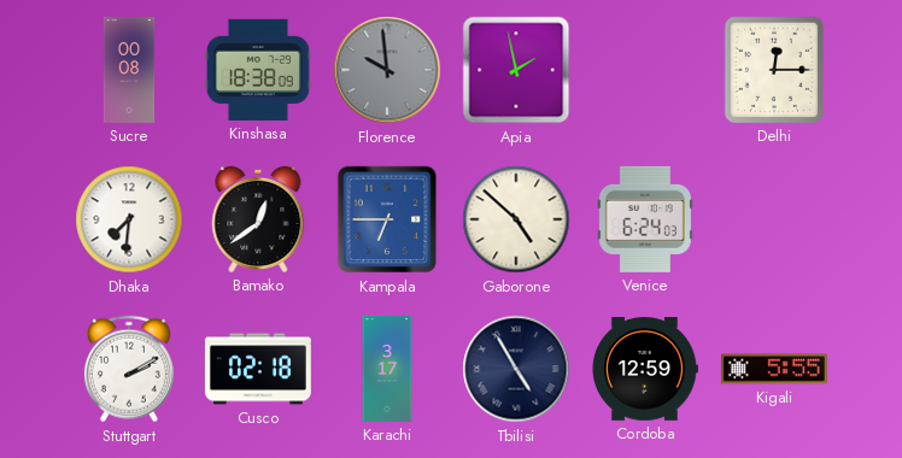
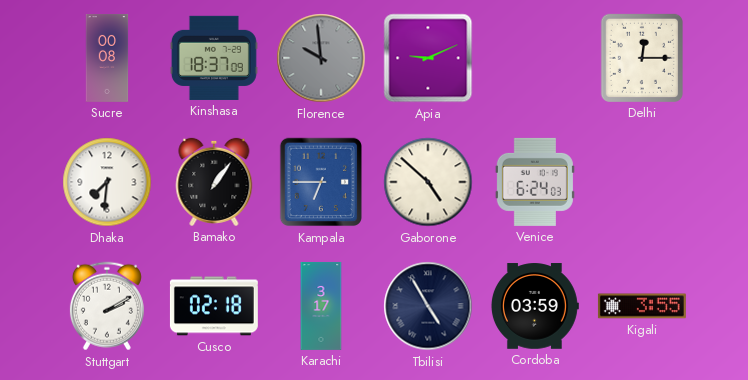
Kinshasa: 18:38 -> 18:37 (214, 58)
Apia: 1:58 -> 9:11 (428, 58)
Bamako: 12:39 -> 1:06 (214, 182)
Cordoba: 12:59 -> 03:59 (534, 306)
Kigali: 5:55 -> 3:55 (642, 306)
